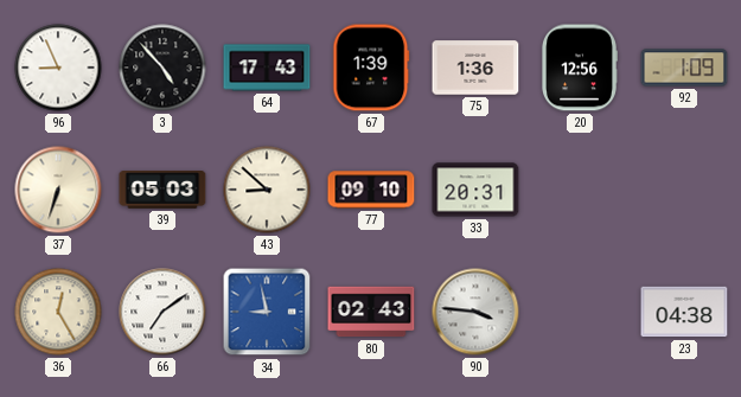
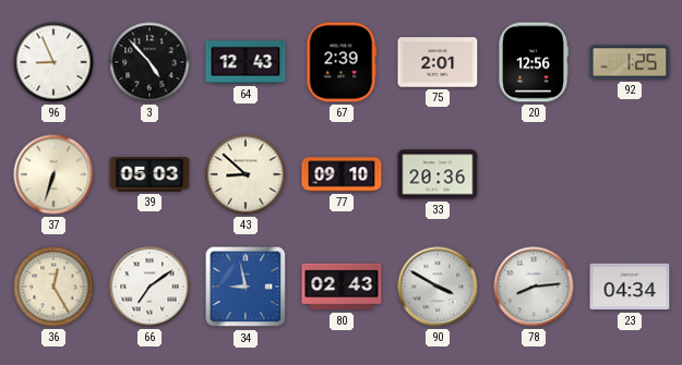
64: 17:43 -> 12:43 (246, 62)
67: 1:39 -> 2:39 (342, 62)
75: 1:36 -> 2:01 (438, 62)
92: 1:09 -> 1:25 (630, 62)
33: 20:31 -> 20:36 (438, 174)
90: 3:46 -> 3:50 (438, 287)
78: none -> 8:14 (534, 287)
23: 04:38 -> 04:34 (630, 287)
